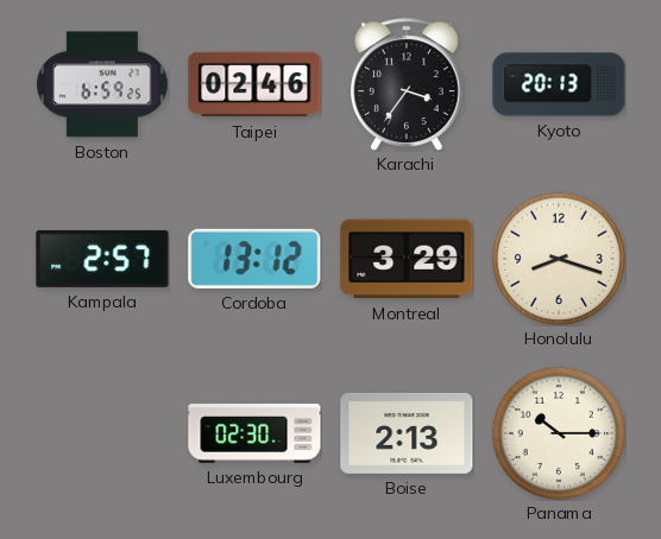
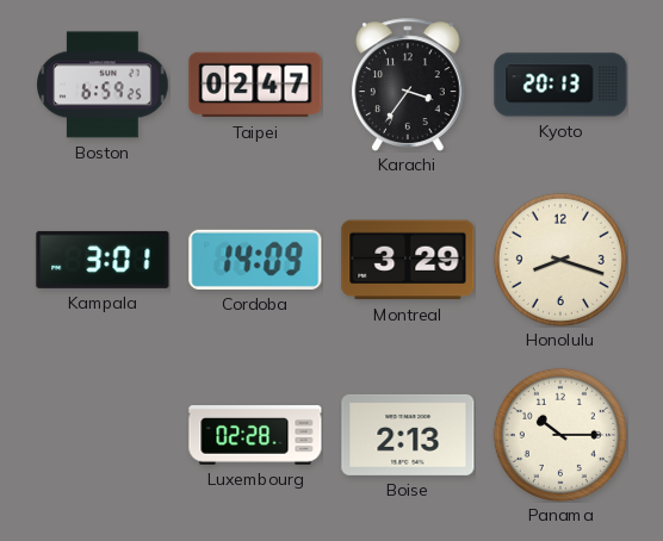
Taipei: 02:46 -> 02:47 (255, 85)
Kampala: 2:57 -> 3:01 (103, 260)
Cordoba: 13:12 -> 14:09 (255, 260)
Luxembourg: 02:30 -> 02:28 (255, 436)
